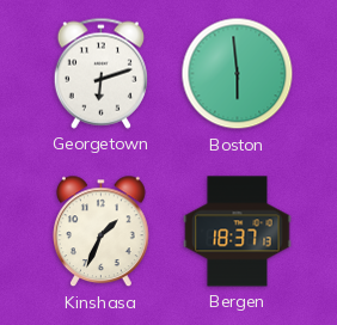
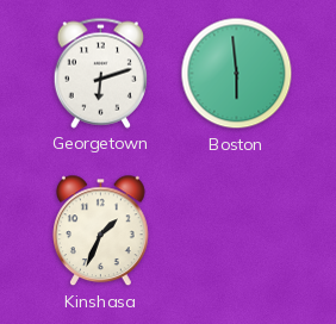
Bergen: 18:37 -> none (238, 232)
